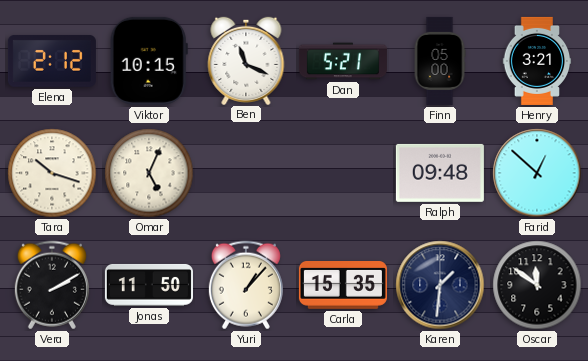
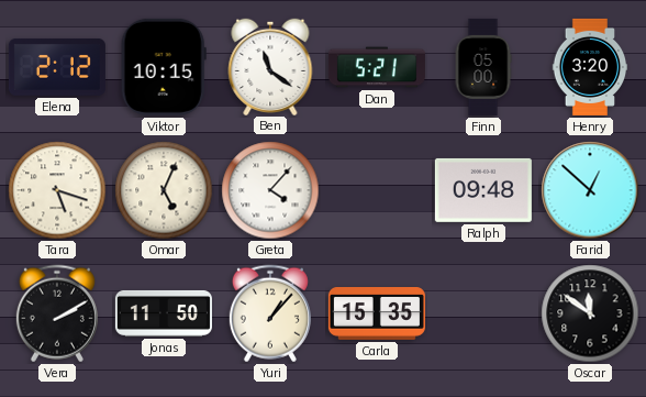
Ben: 11:19 -> 11:21 (270, 66)
Henry: 3:21 -> 3:20 (590, 67)
Tara: 10:18 -> 5:18 (57, 190)
Greta: none -> 4:07 (270, 190)
Karen: 1:31 -> none (440, 285)
